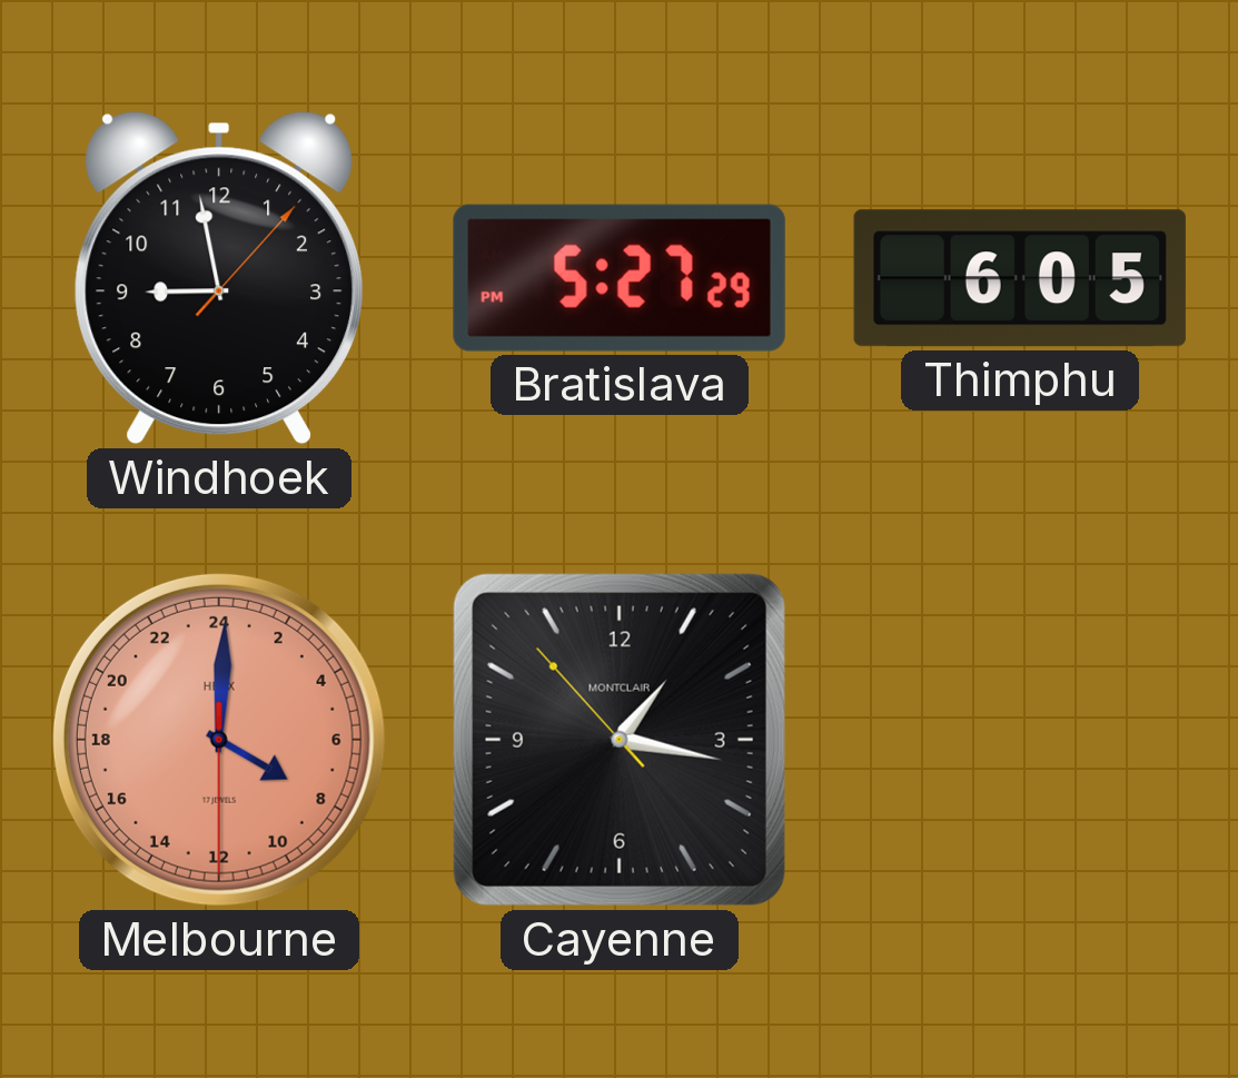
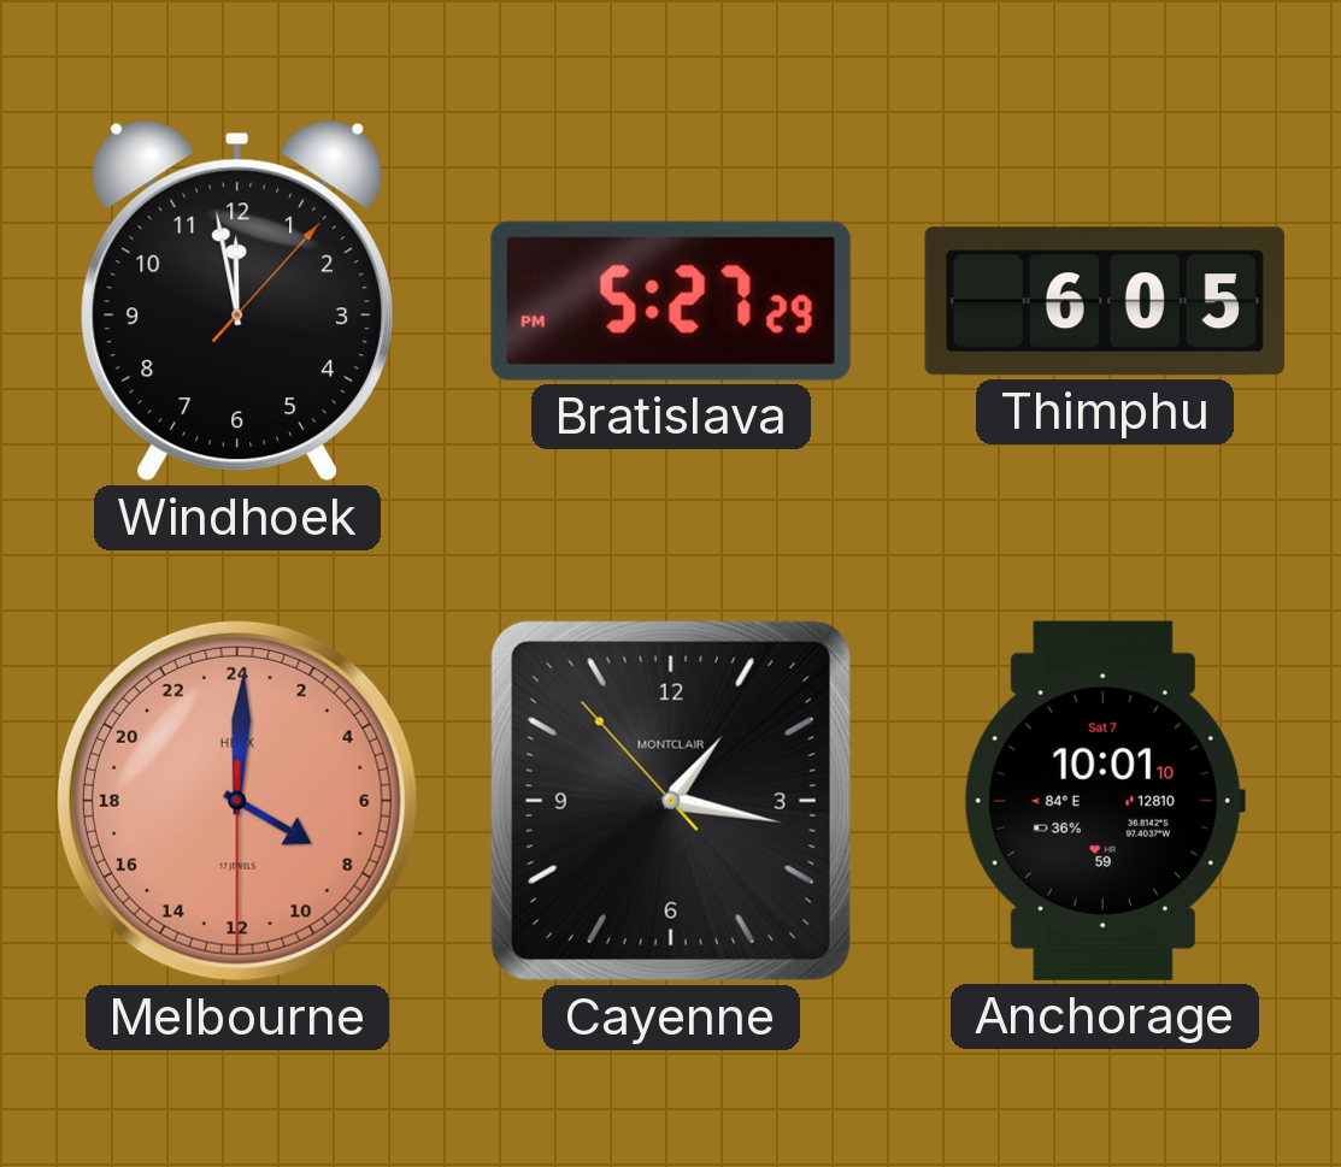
Windhoek: 8:58 -> 11:58 (236, 301)
Anchorage: none -> 10:01 (1104, 801)
